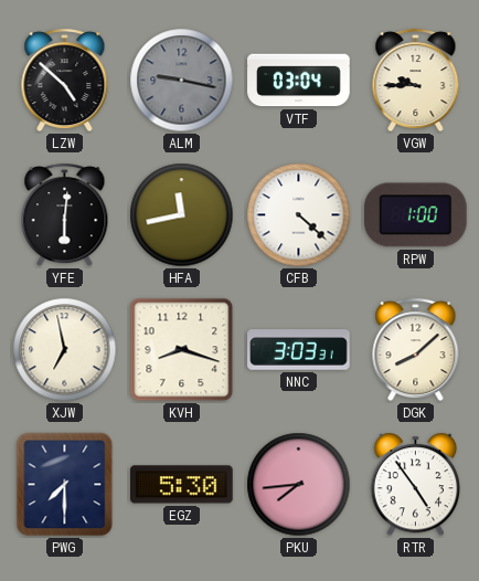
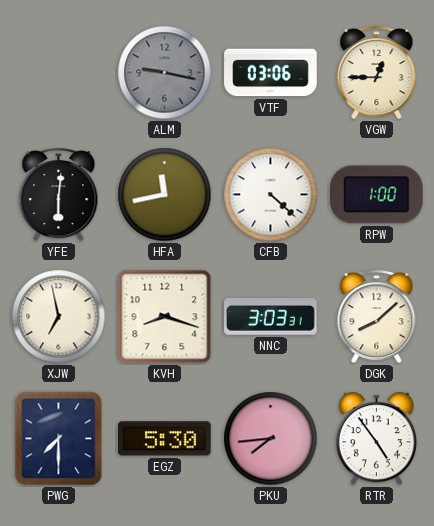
LZW: 4:52 -> none (65, 81)
VTF: 03:04 -> 03:06 (271, 73)
VGW: 9:45 -> 12:45 (377, 73)
